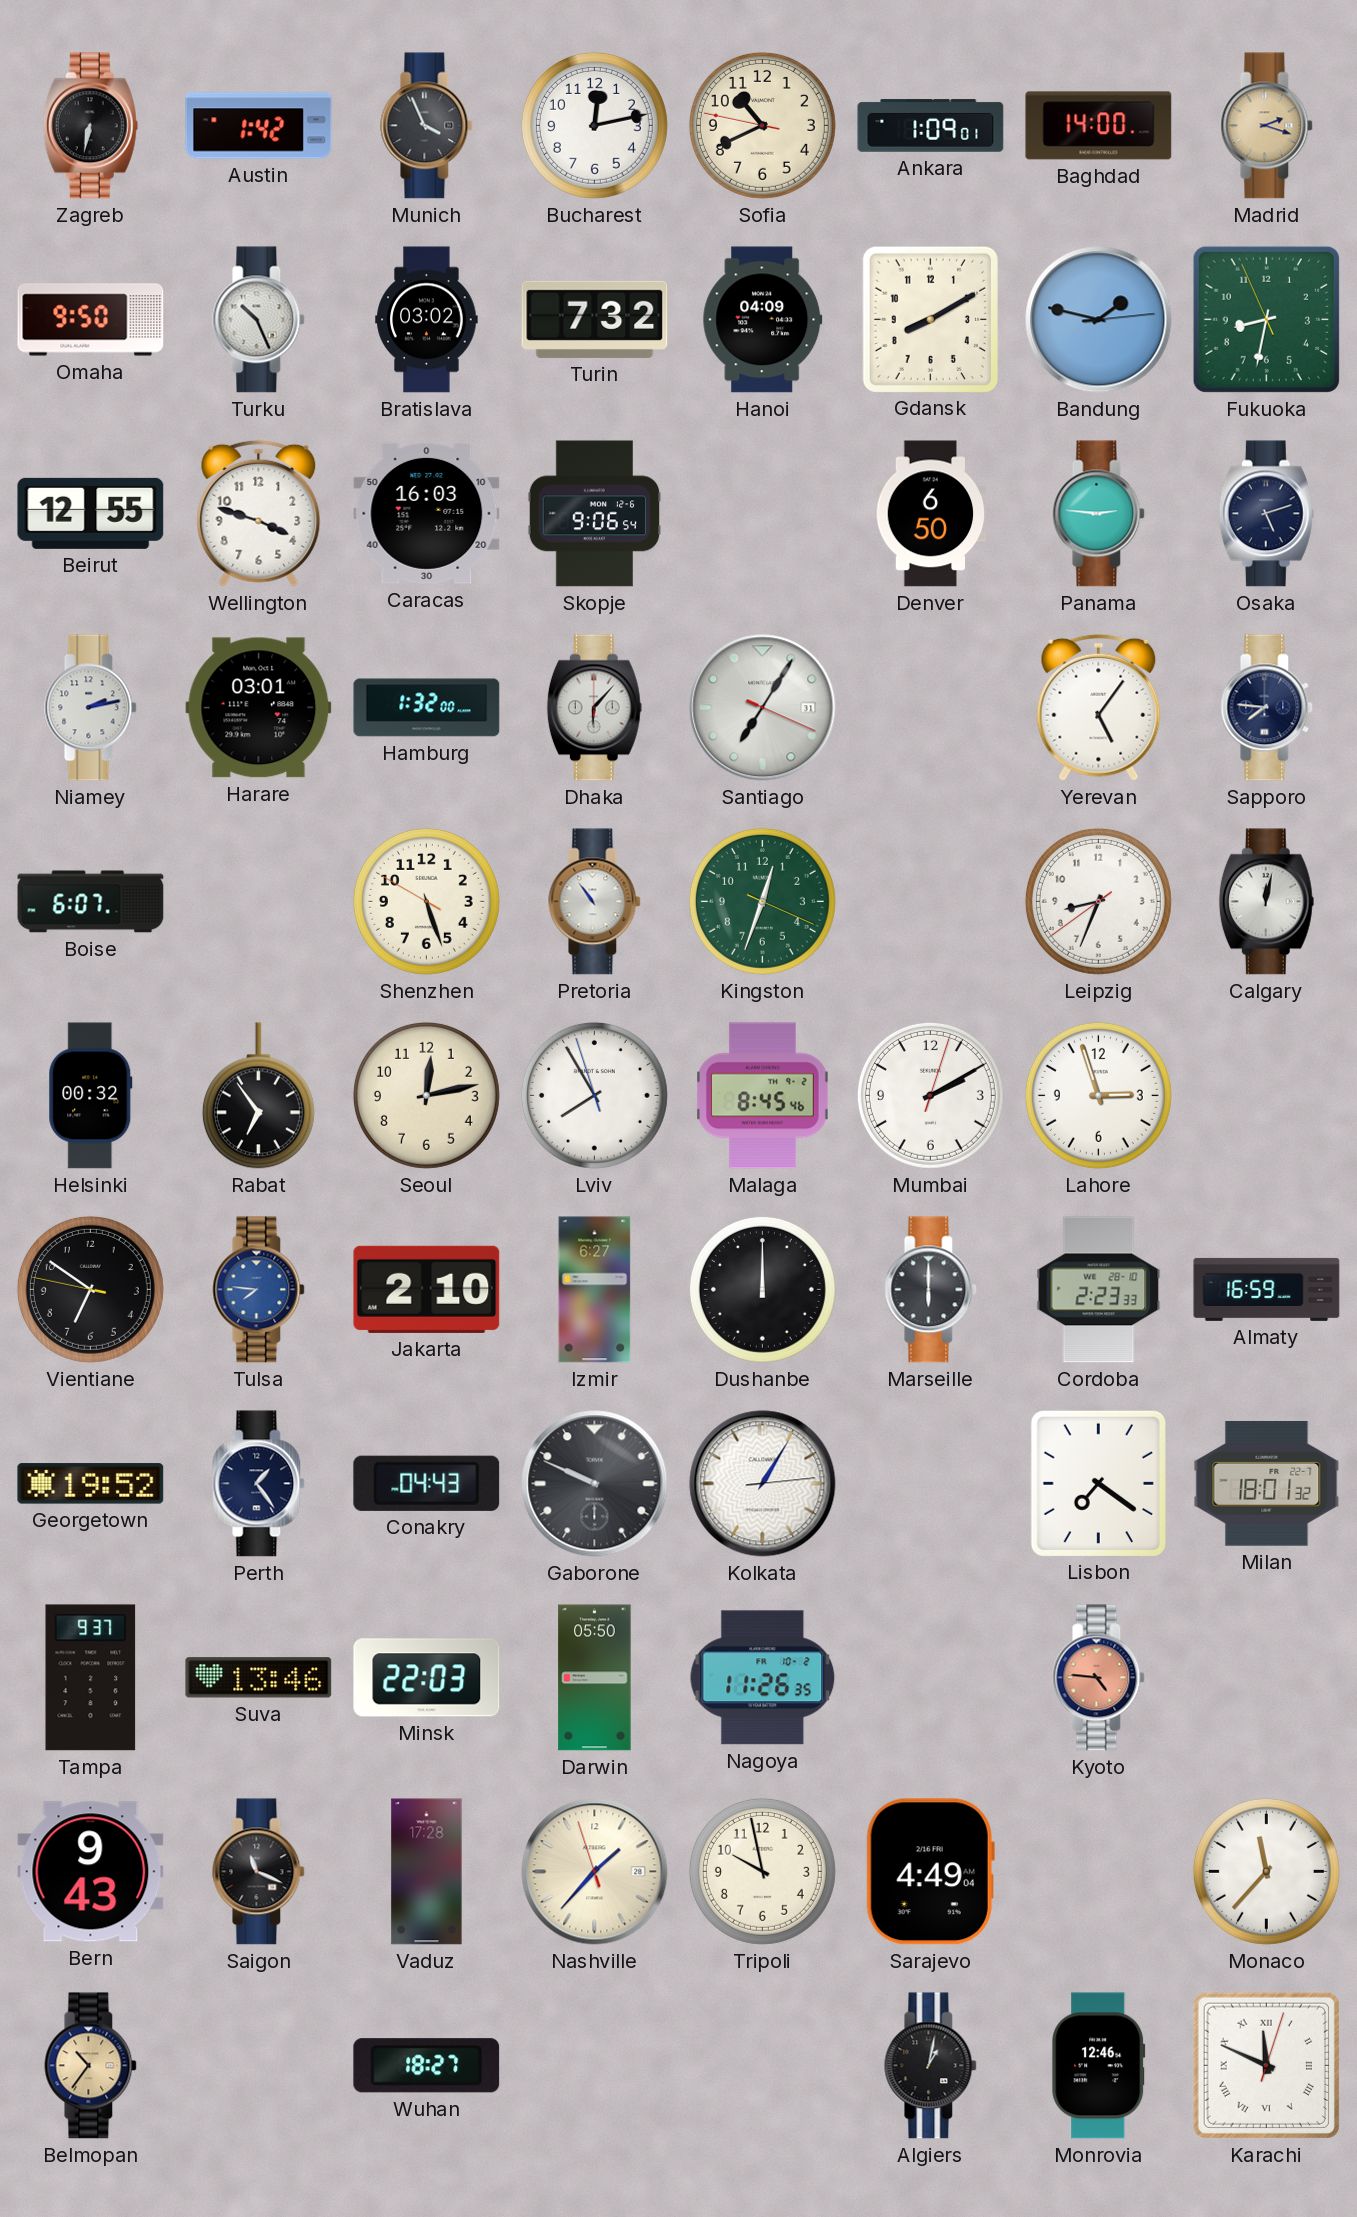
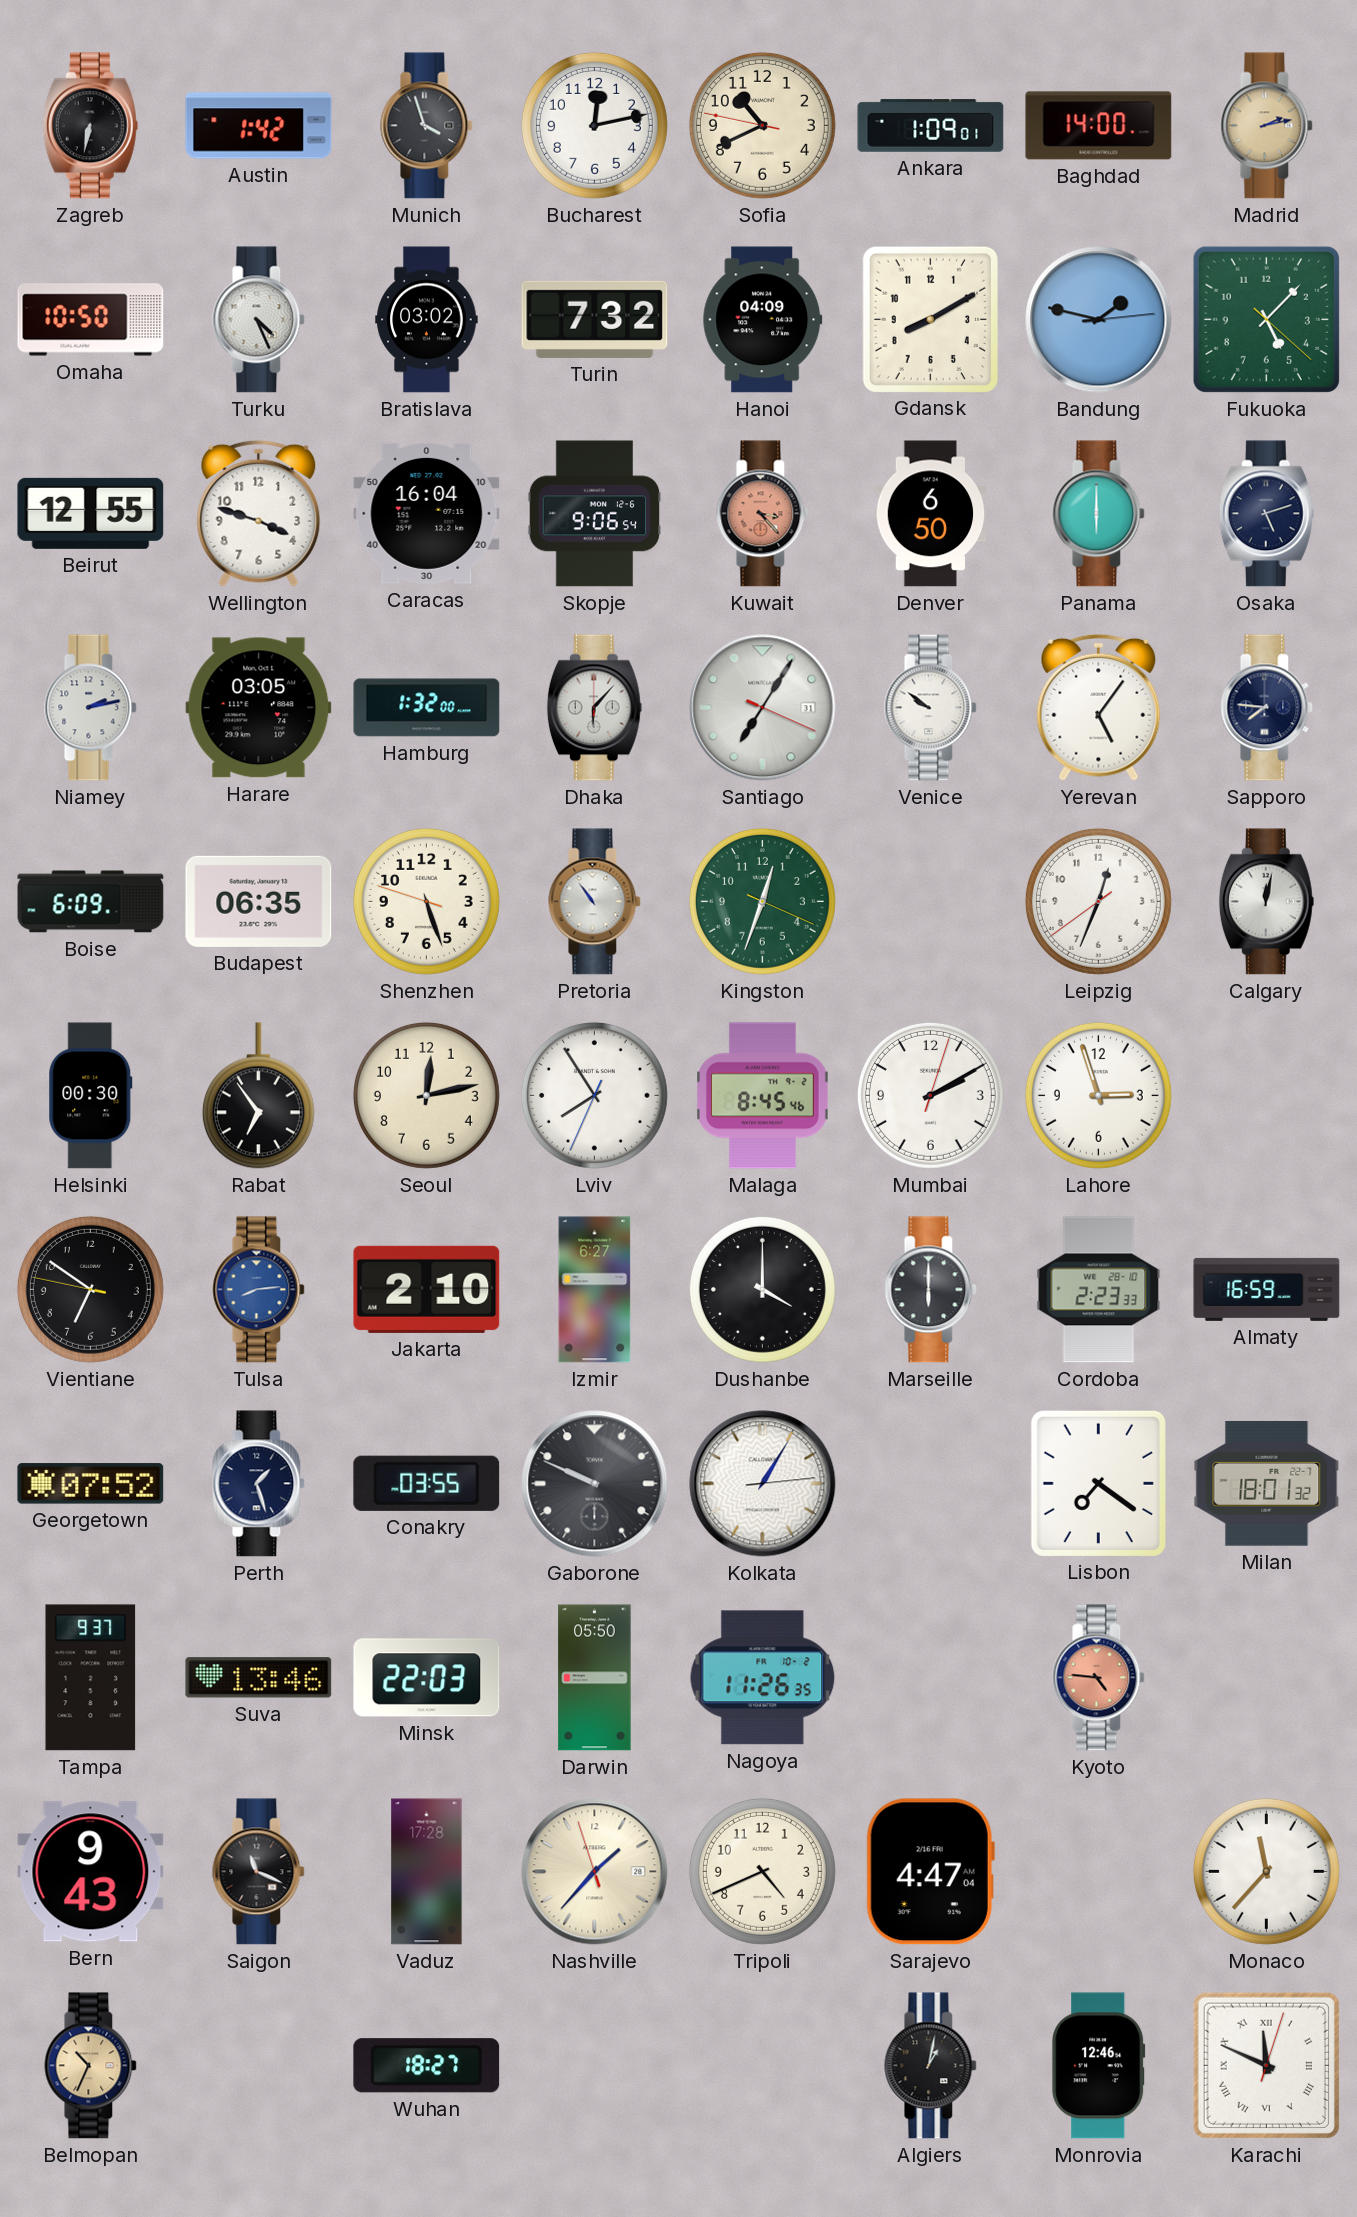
Munich: 3:56 -> 3:57 (427, 126)
Madrid: 2:18 -> 2:13 (1267, 126)
Omaha: 9:50 -> 10:50 (91, 320)
Turku: 10:26 -> 4:26 (259, 320)
Fukuoka: 8:31 -> 5:07 (1266, 319)
Caracas: 16:03 -> 16:04 (427, 513)
Kuwait: none -> 3:23 (763, 514)
Panama: 2:46 -> 6:00 (1099, 514)
Harare: 03:01 -> 03:05 (259, 708)
Venice: none -> 9:51 (931, 708)
Boise: 6:07 -> 6:09 (91, 902)
Budapest: none -> 06:35 (259, 901)
Shenzhen: 5:26:50 -> 5:26:48 (426, 901)
Leipzig: 8:33 -> 12:33 (1098, 901)
Helsinki: 00:32 -> 00:30 (91, 1096)
Lviv: 7:54:57 -> 7:54:34 (594, 1095)
Tulsa: 7:46 -> 8:14 (259, 1290)
Dushanbe: 12:00 -> 4:00 (762, 1289)
Georgetown: 19:52 -> 07:52 (91, 1484)
Perth: 1:24 -> 1:27 (259, 1484)
Conakry: 04:43 -> 03:55 (427, 1483)
Tripoli: 9:58 -> 4:41 (762, 1871)
Sarajevo: 4:49 -> 4:47 (930, 1872)
Belmopan: 10:36 -> 10:34 (91, 2066)
